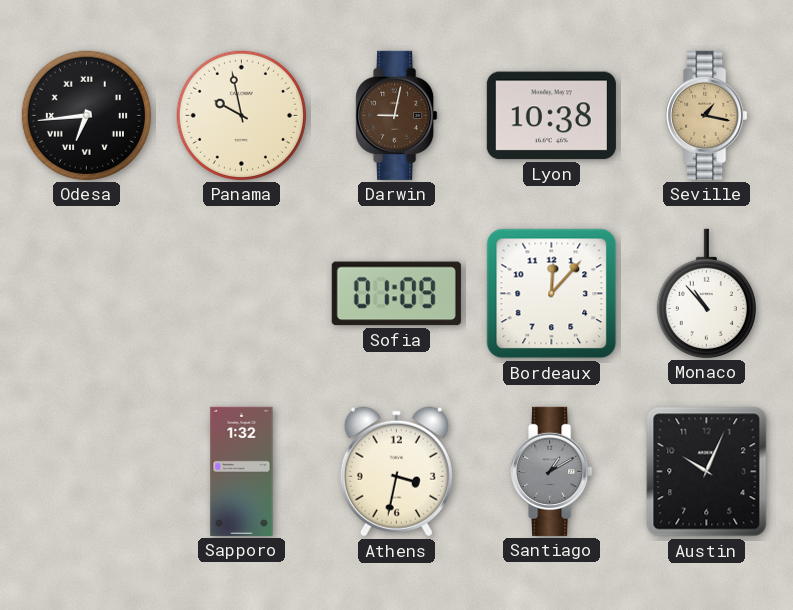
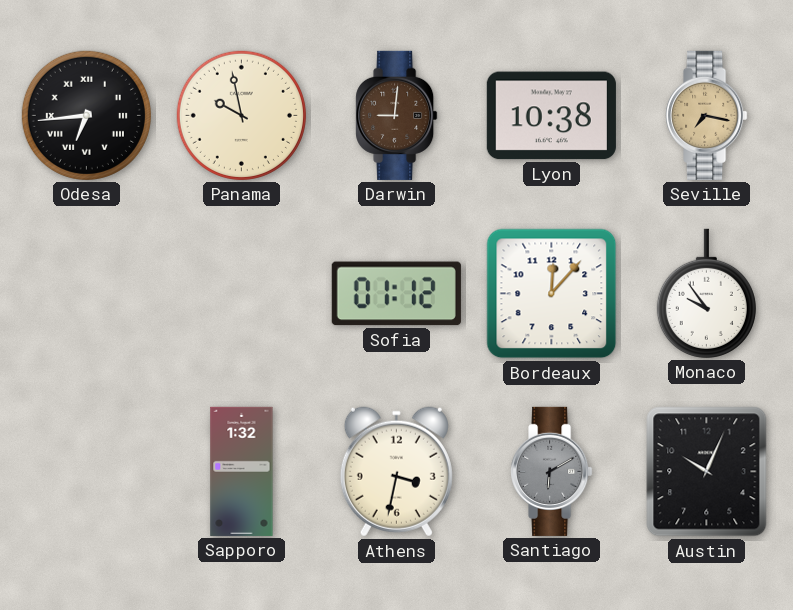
Darwin: 9:02 -> 9:01 (397, 115)
Seville: 1:17 -> 7:17 (707, 115)
Sofia: 01:09 -> 01:12 (396, 294)
Monaco: 10:53 -> 9:54 (706, 293)
Santiago: 1:10 -> 6:10 (552, 471)
